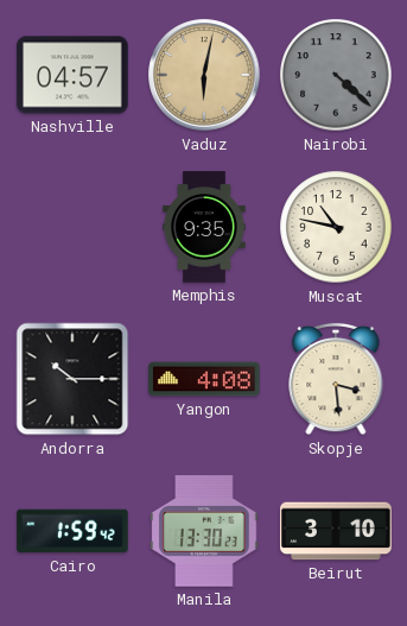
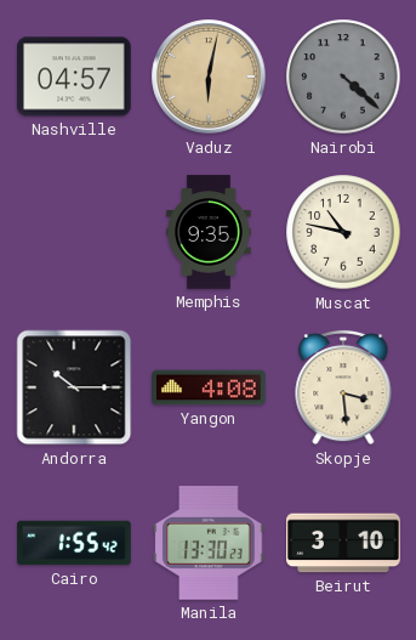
Cairo: 1:59 -> 1:55 (74, 543)
